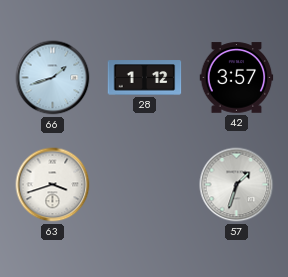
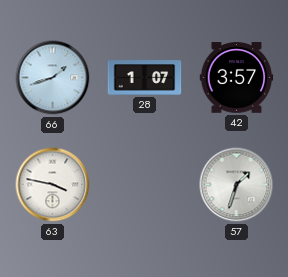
28: 1:12 -> 1:07 (145, 78)
63: 3:42 -> 3:47 (53, 185)
